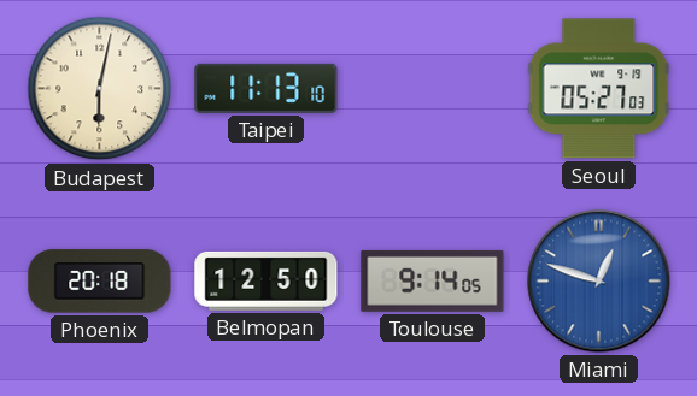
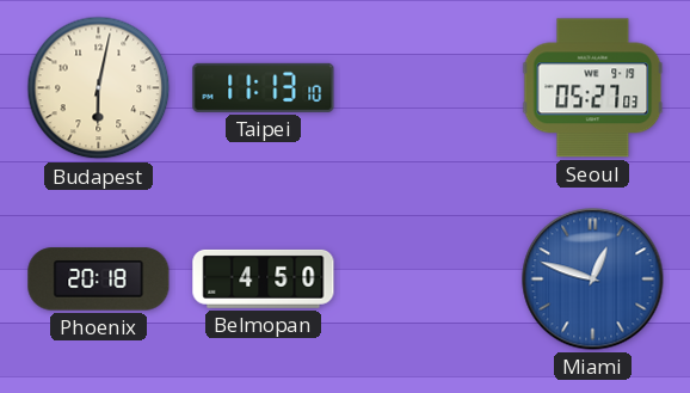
Belmopan: 12:50 -> 4:50 (264, 278)
Toulouse: 9:14 -> none (433, 280)
